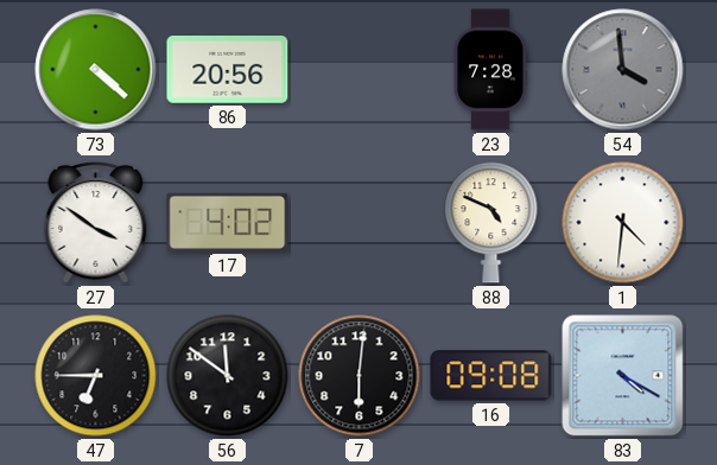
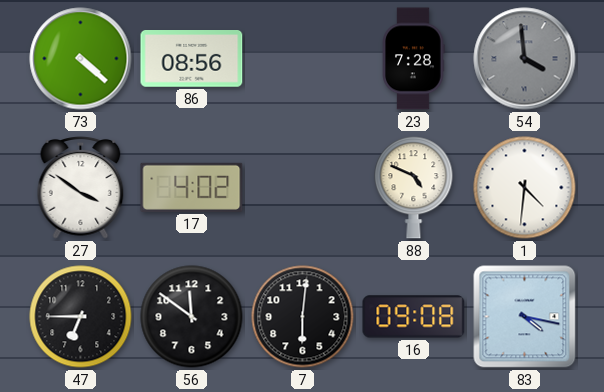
86: 20:56 -> 08:56 (192, 59)
83: 4:20 -> 4:17 (525, 317)
